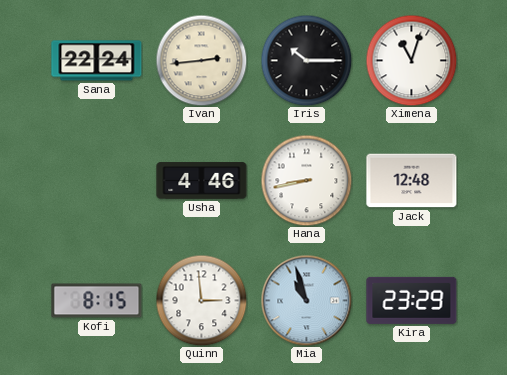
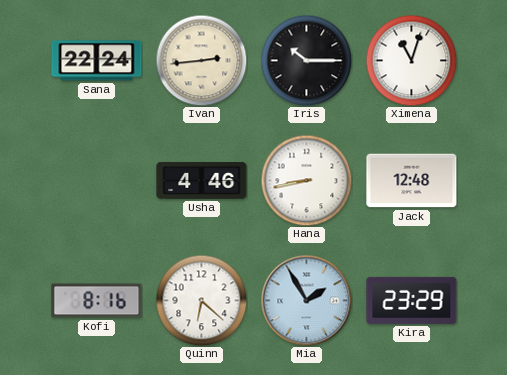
Kofi: 8:15 -> 8:16 (97, 301)
Quinn: 2:59 -> 6:22 (201, 300)
Mia: 10:57 -> 1:55 (306, 300)
